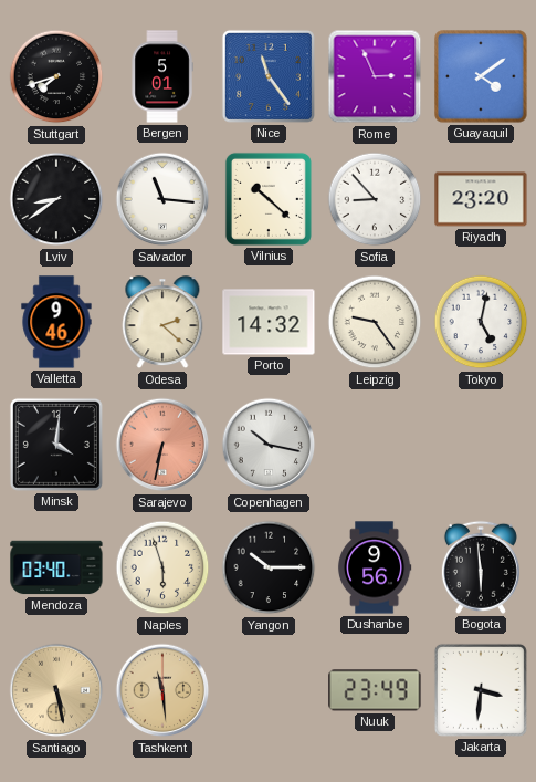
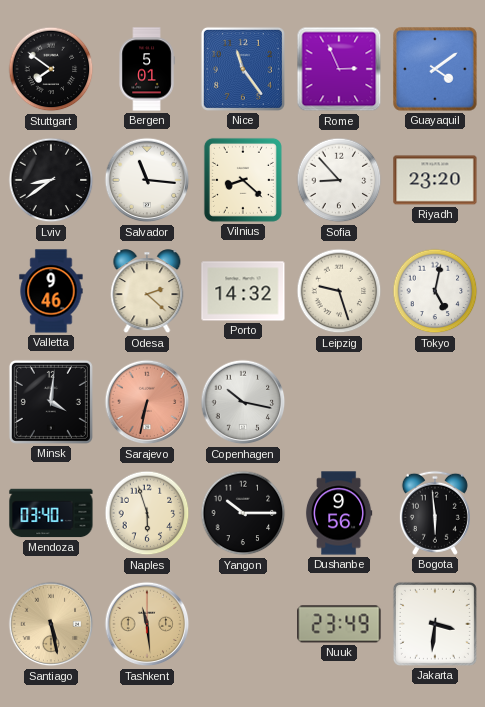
Stuttgart: 7:42 -> 7:51 (51, 69)
Vilnius: 10:22 -> 8:22 (243, 180)
Leipzig: 9:24 -> 9:27 (339, 291)
